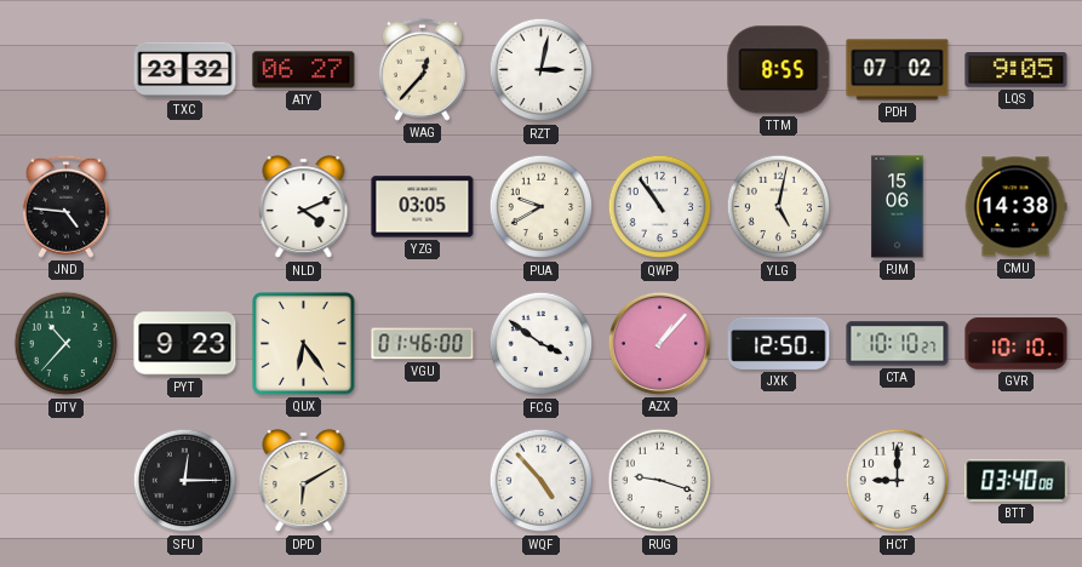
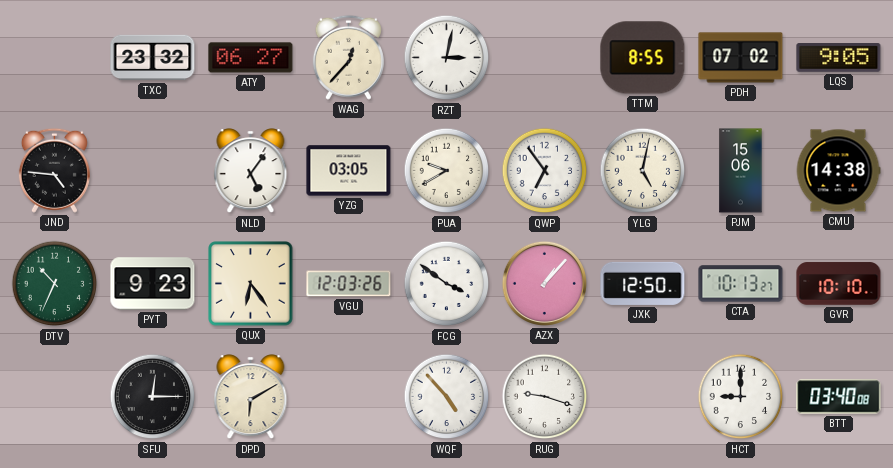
NLD: 4:11 -> 5:06 (251, 171)
QWP: 10:54 -> 6:54 (545, 171)
DTV: 10:37 -> 10:34 (55, 284)
VGU: 01:46 -> 12:03 (349, 284)
CTA: 10:10 -> 10:13 (741, 284)
